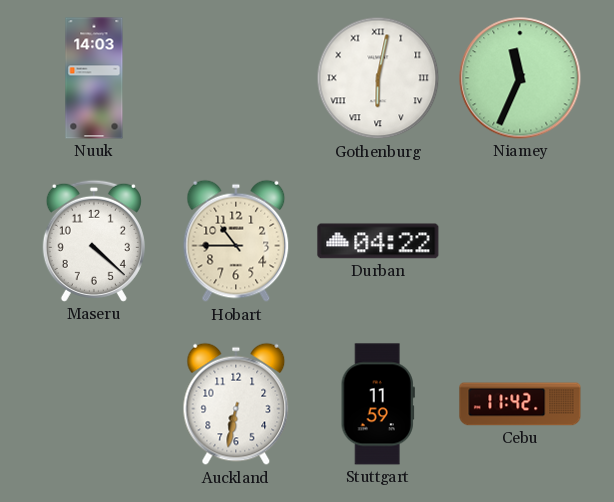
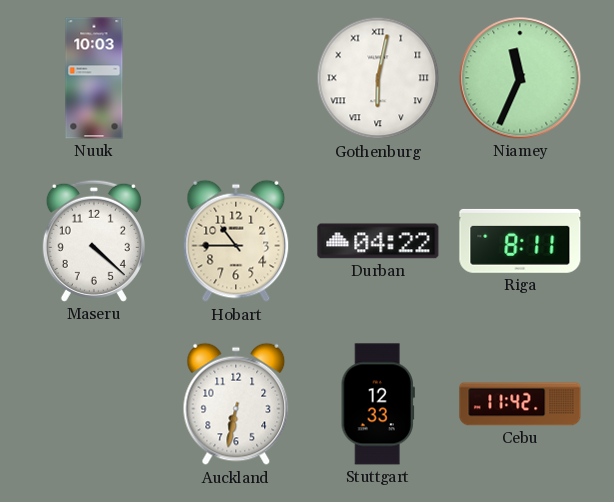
Nuuk: 14:03 -> 10:03 (94, 78)
Riga: none -> 8:11 (520, 241)
Stuttgart: 11:59 -> 12:33 (378, 404)
